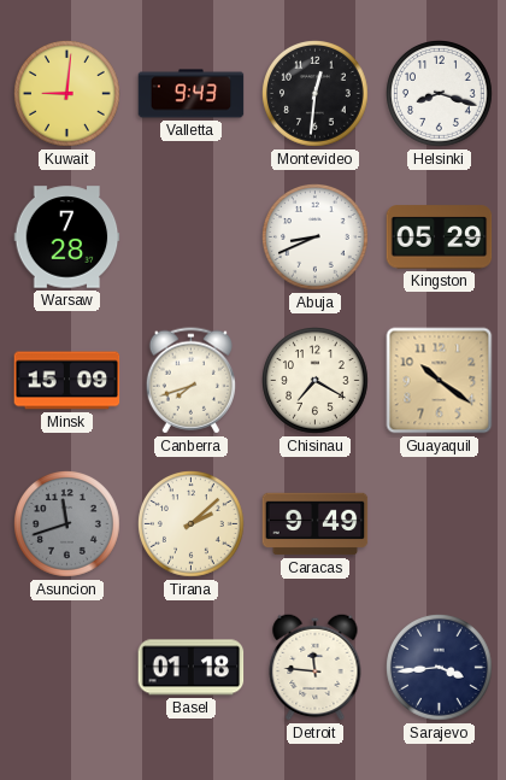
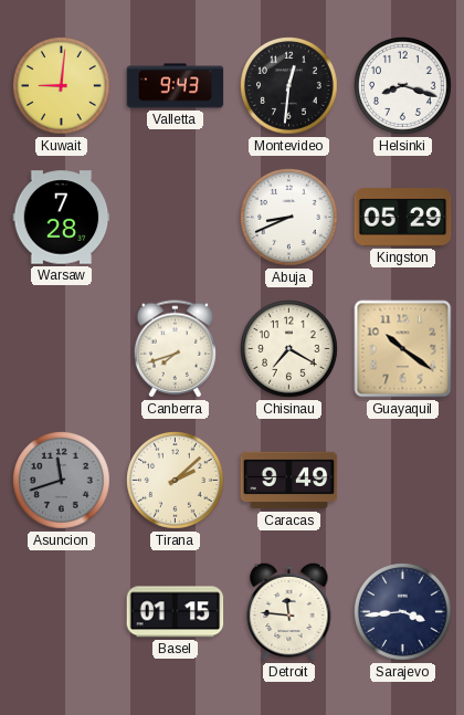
Minsk: 15:09 -> none (67, 381)
Basel: 01:18 -> 01:15 (176, 612)
